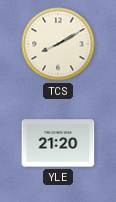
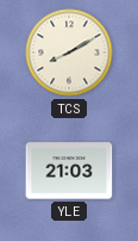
YLE: 21:20 -> 21:03 (69, 171)
